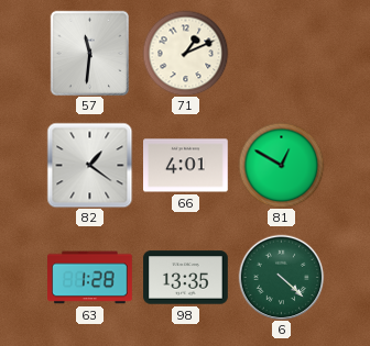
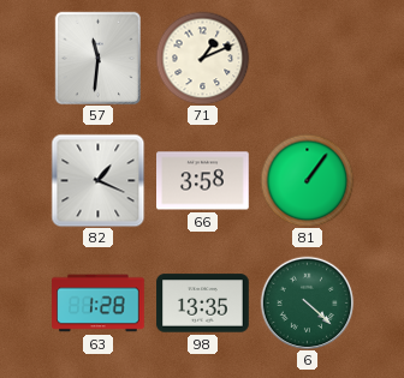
82: 1:21 -> 1:19 (97, 180)
66: 4:01 -> 3:58 (203, 181)
81: 12:50 -> 1:06 (307, 180)
